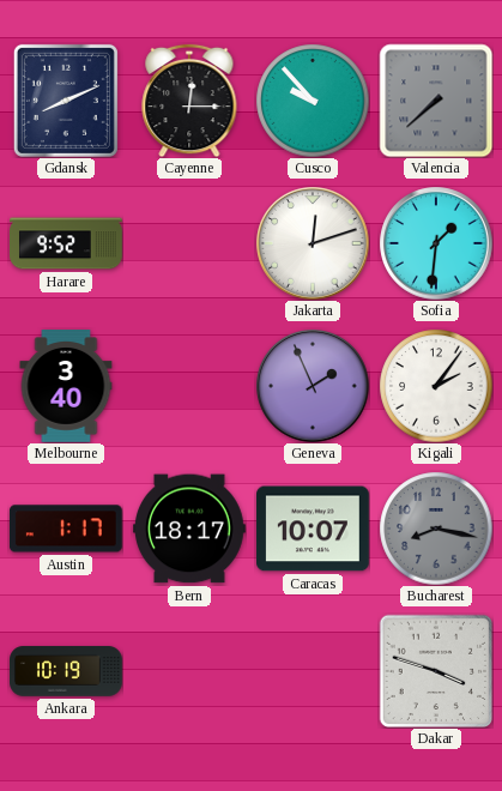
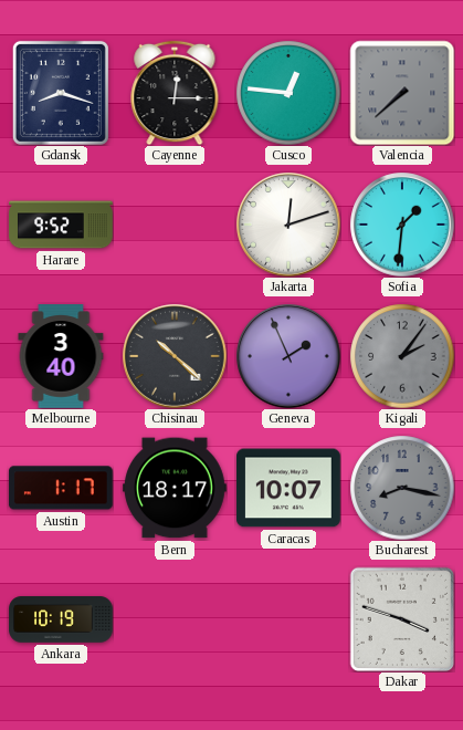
Gdansk: 8:11 -> 8:18 (61, 93)
Cusco: 9:53 -> 12:46 (288, 93)
Chisinau: none -> 10:22 (175, 356)
Kigali dial: white -> grey (402, 356)
